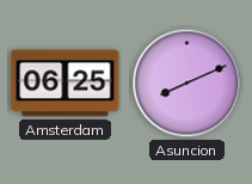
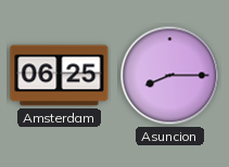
Asuncion: 8:11 -> 8:15 (170, 76)
